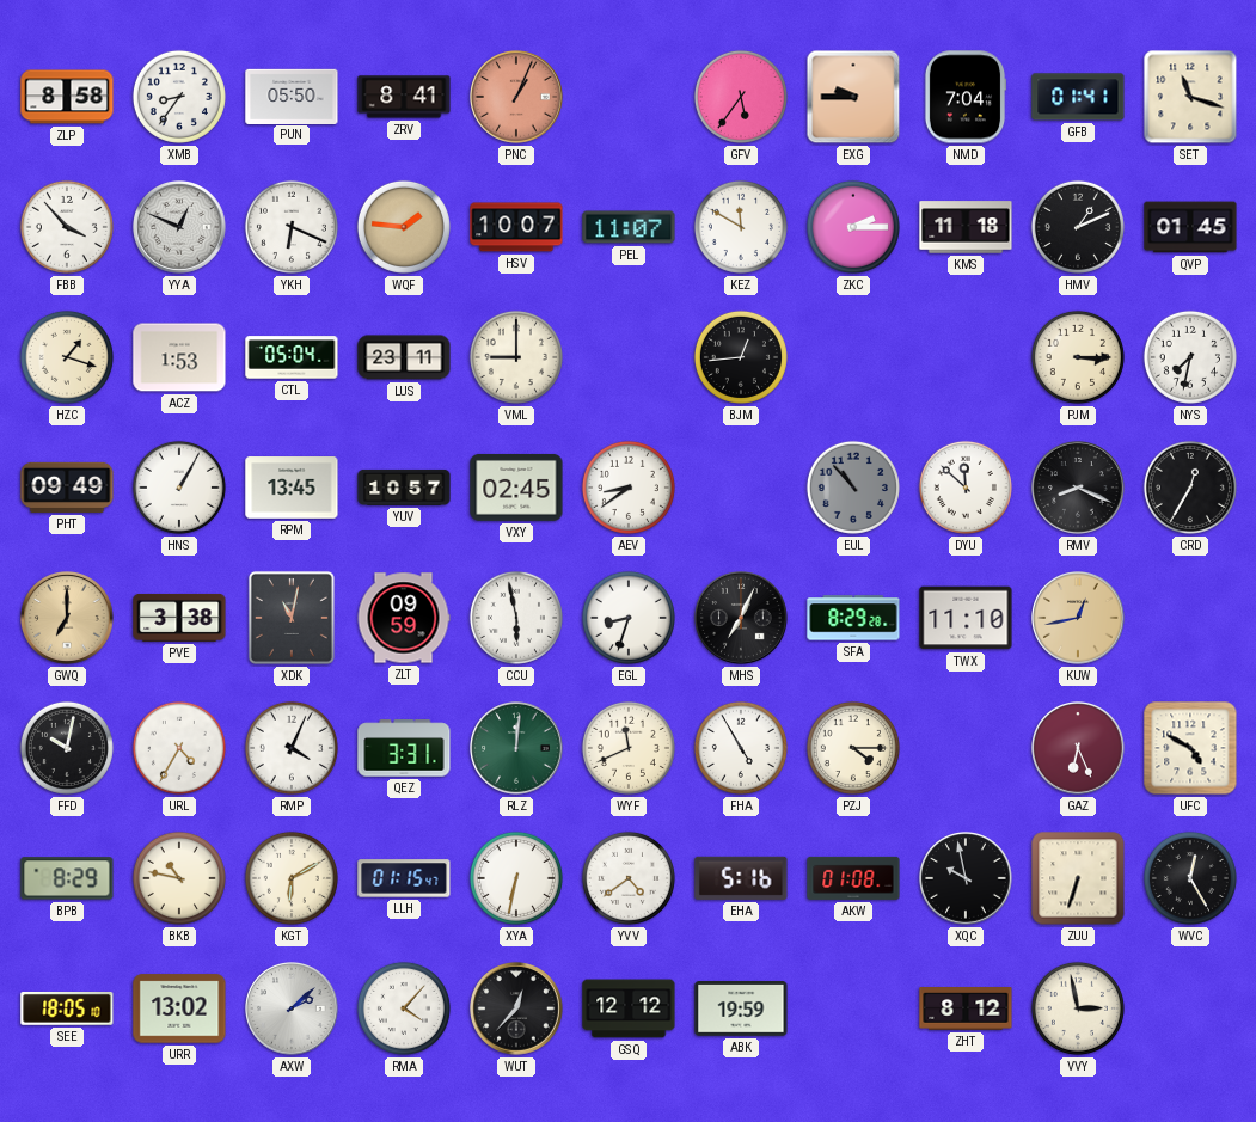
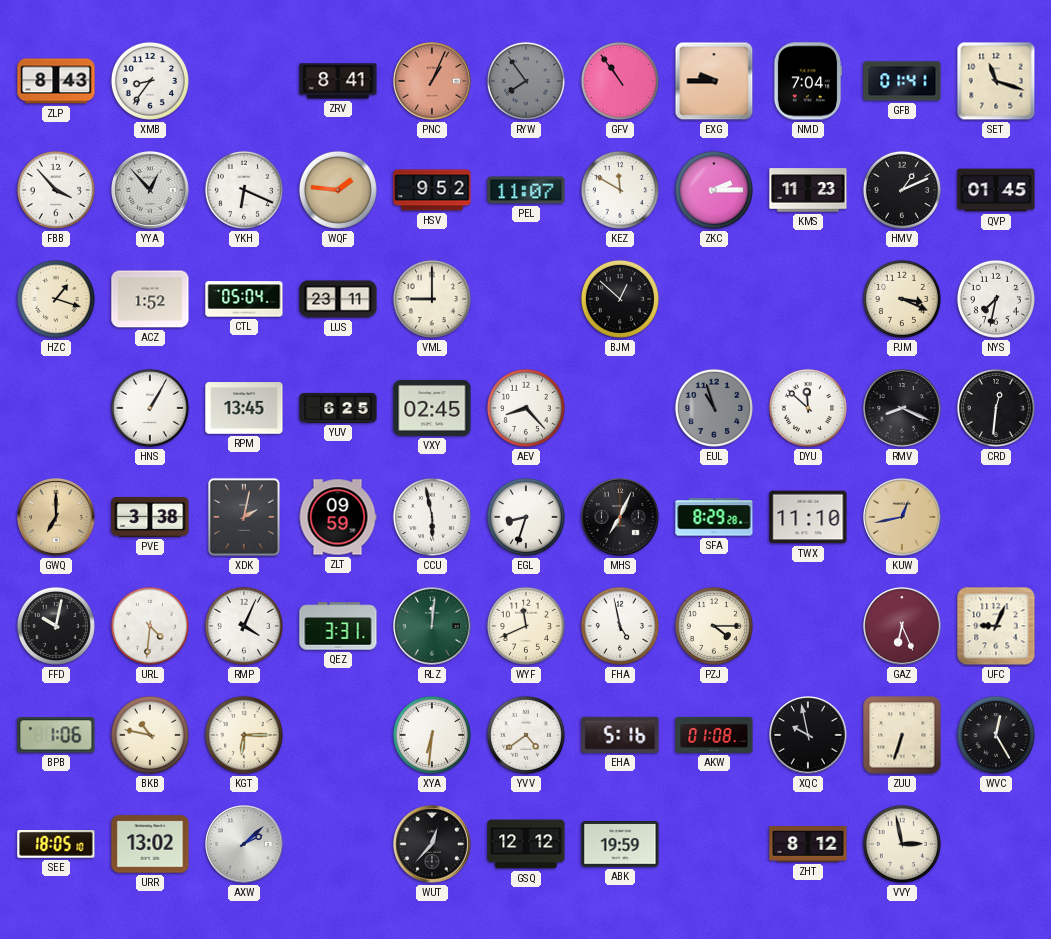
ZLP: 8:58 -> 8:43 (56, 81)
PUN: 05:50 -> none (292, 96)
RYW: none -> 7:54 (526, 81)
GFV: 5:36 -> 10:54 (620, 81)
YYA: 12:49 -> 12:53 (151, 191)
HSV: 10:07 -> 9:52 (432, 190)
KMS: 11:18 -> 11:23 (808, 190)
ACZ: 1:53 -> 1:52 (150, 299)
BJM: 12:44 -> 12:52 (620, 299)
PJM: 3:15 -> 3:19 (902, 299)
PHT: 09:49 -> none (67, 488)
YUV: 10:57 -> 6:25 (338, 408)
AEV: 8:39 -> 8:23 (526, 408)
EUL: 10:53 -> 10:57 (714, 408)
CRD: 12:35 -> 12:31 (996, 408)
XDK: 11:02 -> 2:02 (244, 517)
URL: 4:35 -> 4:31 (150, 626)
FHA: 4:55 -> 4:58 (620, 626)
UFC: 4:50 -> 9:04 (996, 626)
BPB: 8:29 -> 1:06 (56, 735)
KGT: 6:10 -> 6:15 (244, 735)
LLH: 01:15 -> none (404, 878)
XYA: 6:32 -> 6:31 (432, 735)
RMA: 4:07 -> none (404, 1008)
